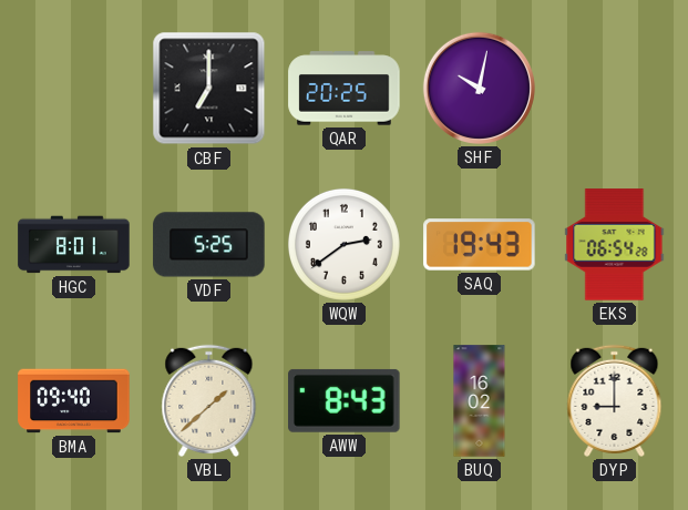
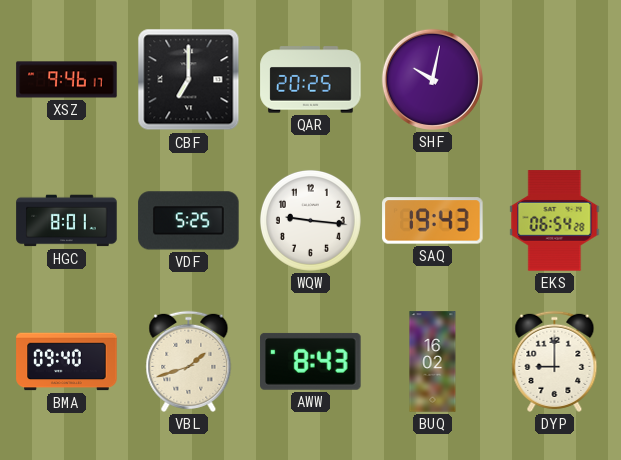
XSZ: none -> 9:46 (67, 80)
WQW: 2:39 -> 9:16 (310, 220)
VBL: 1:38 -> 1:42 (189, 361)
